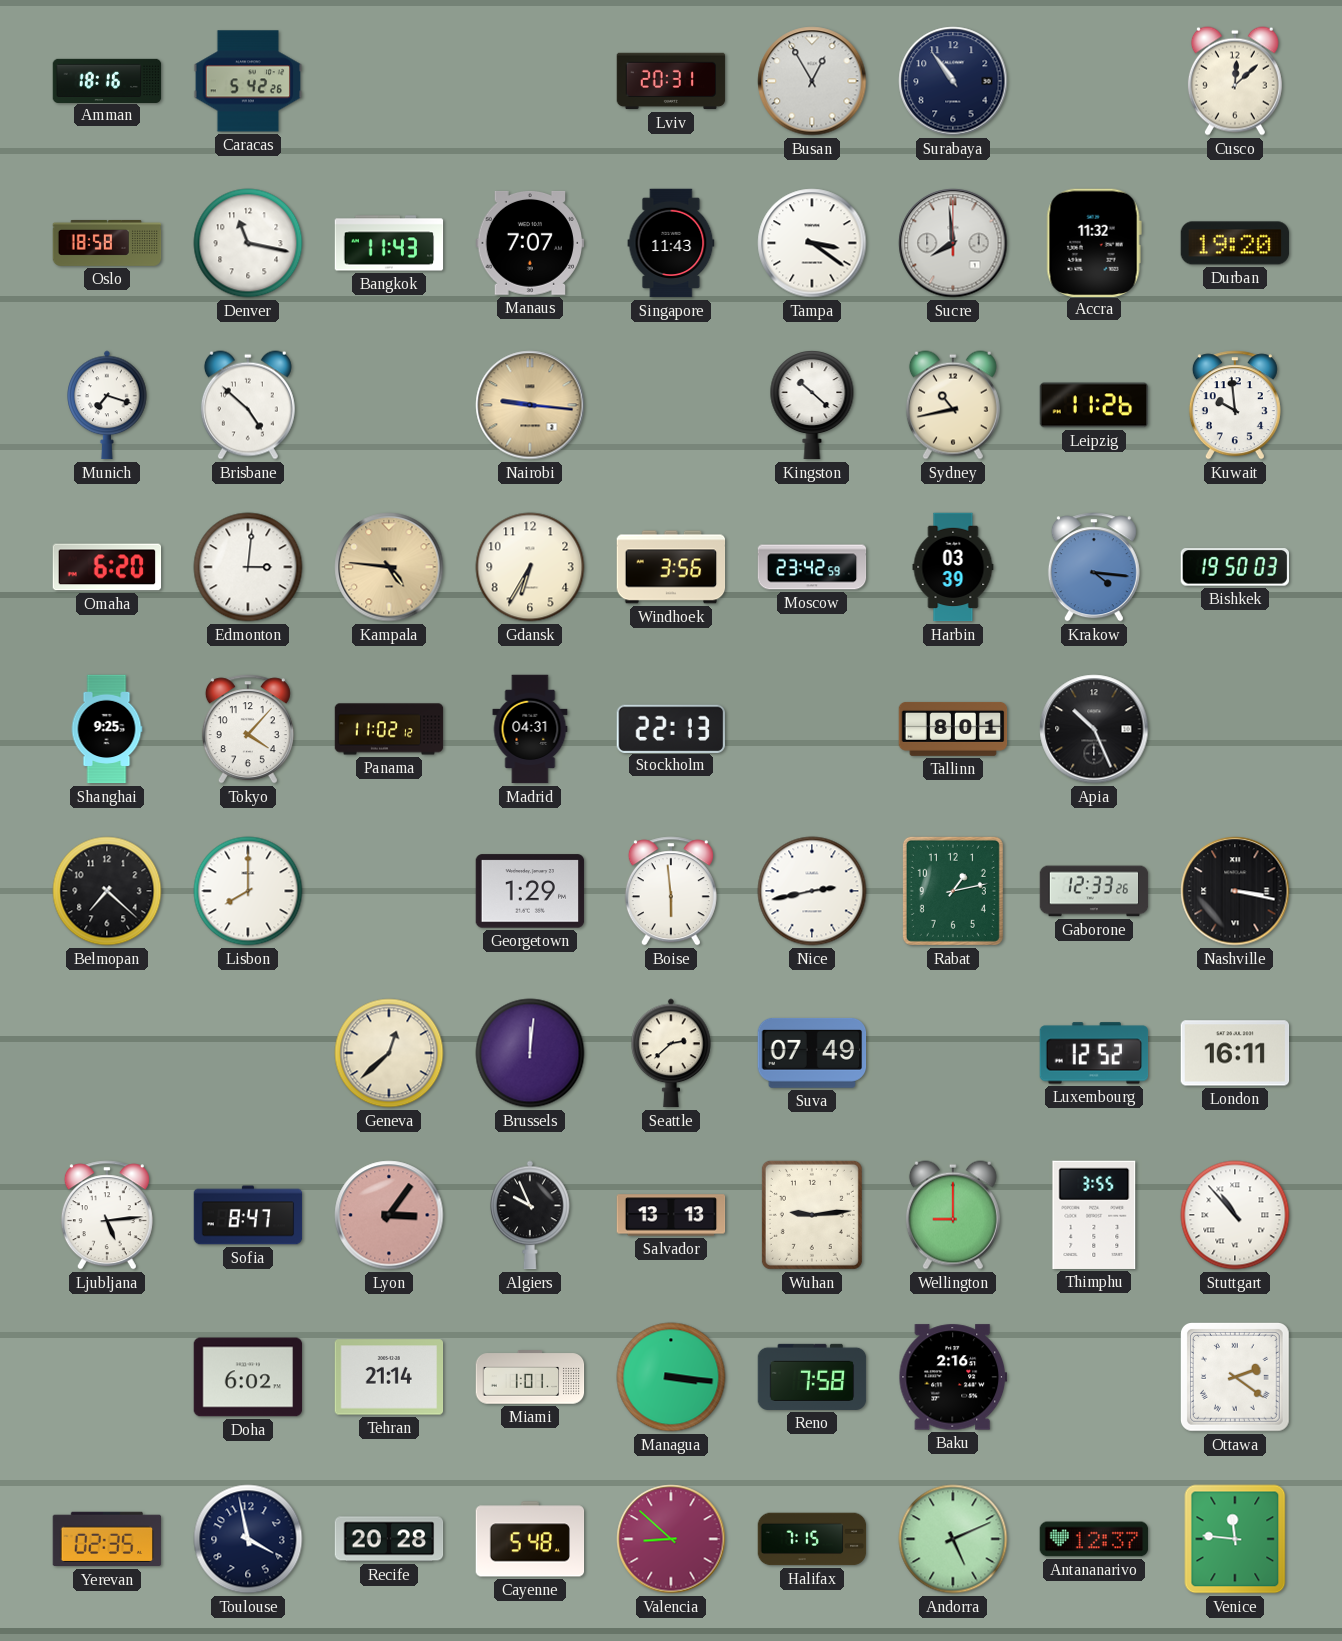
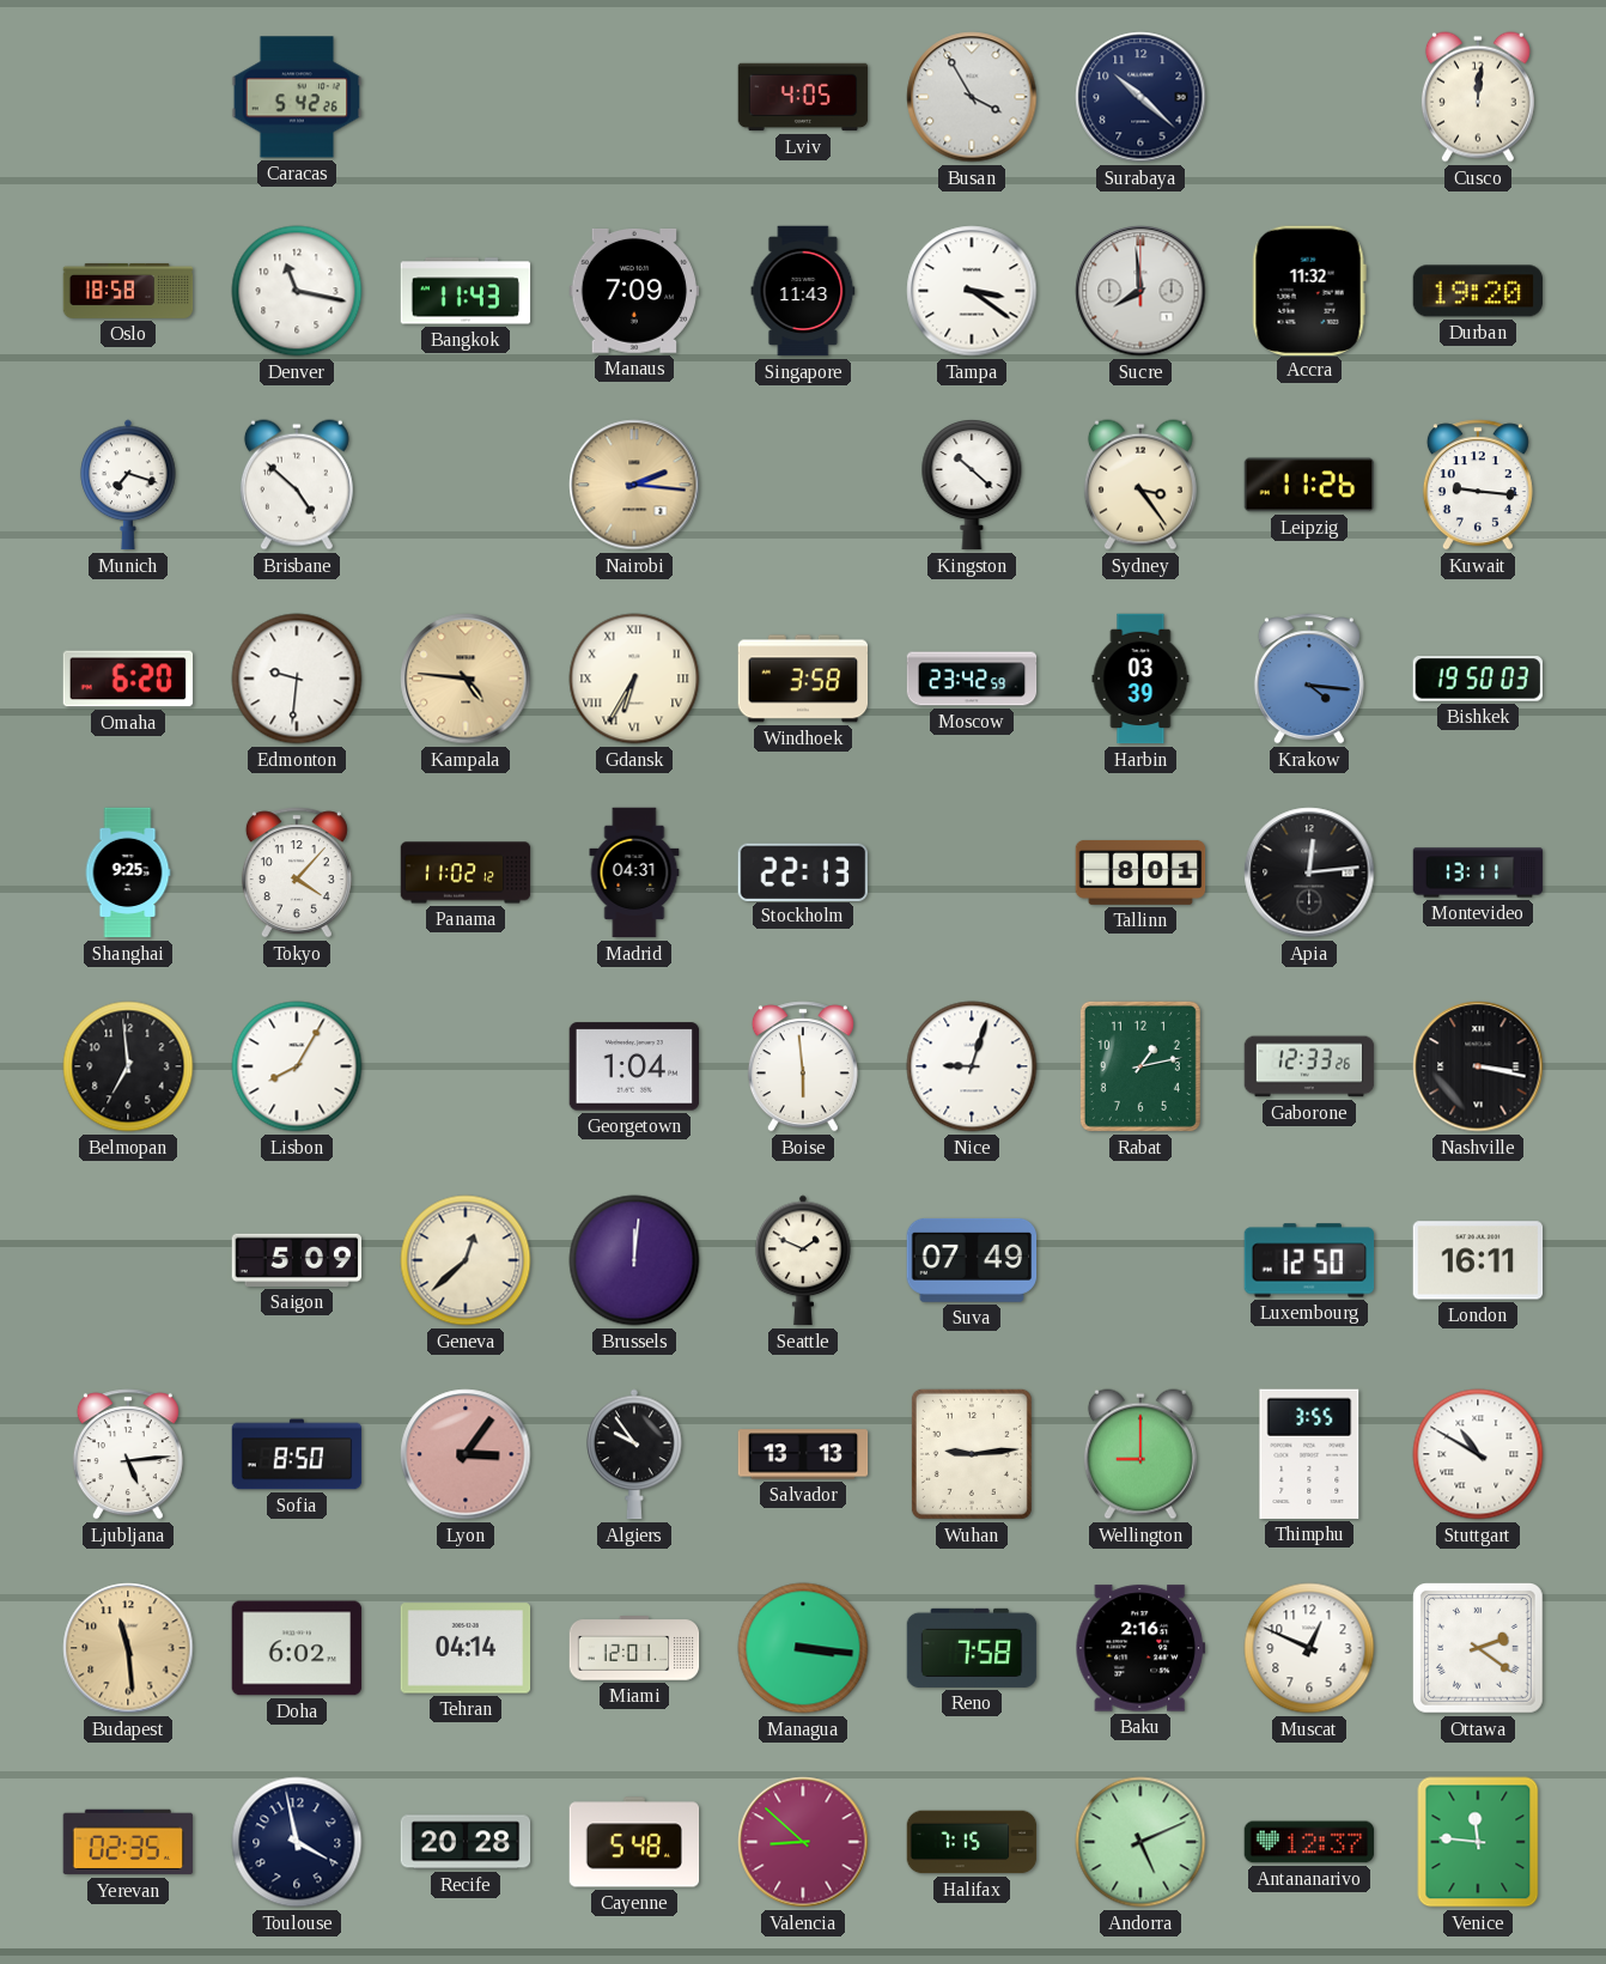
Amman: 18:16 -> none (107, 80)
Lviv: 20:31 -> 4:05 (803, 97)
Busan: 12:55 -> 3:55 (972, 97)
Surabaya: 10:54 -> 10:22 (1140, 97)
Cusco: 12:08 -> 12:01 (1478, 97)
Manaus: 7:07 -> 7:09 (634, 291)
Nairobi: 9:16 -> 2:16 (634, 485)
Sydney: 10:43 -> 3:24 (1140, 485)
Kuwait: 9:59 -> 9:16 (1478, 485)
Edmonton: 3:01 -> 9:31 (297, 679)
Gdansk numerals: Arabic -> Roman (634, 679)
Windhoek: 3:56 -> 3:58 (803, 679)
Apia: 10:26 -> 12:14 (1309, 872)
Montevideo: none -> 13:11 (1478, 872)
Belmopan: 7:22 -> 6:59 (128, 1066)
Lisbon: 8:00 -> 8:05 (297, 1066)
Georgetown: 1:29 -> 1:04 (634, 1066)
Nice: 2:43 -> 9:03 (972, 1066)
Saigon: none -> 5:09 (297, 1260)
Seattle: 2:38 -> 1:49 (803, 1260)
Luxembourg: 12:52 -> 12:50 (1309, 1260)
Sofia: 8:47 -> 8:50 (297, 1454)
Algiers: 9:56 -> 9:54 (634, 1454)
Stuttgart: 10:53 -> 10:50 (1478, 1454)
Budapest: none -> 11:29 (128, 1648)
Tehran: 21:14 -> 04:14 (466, 1648)
Miami: 1:01 -> 12:01 (634, 1648)
Muscat: none -> 12:49 (1309, 1648)
